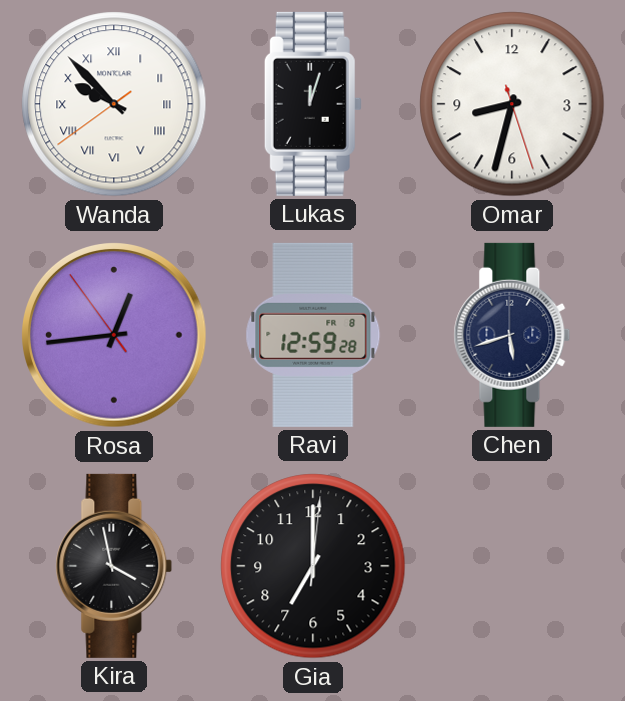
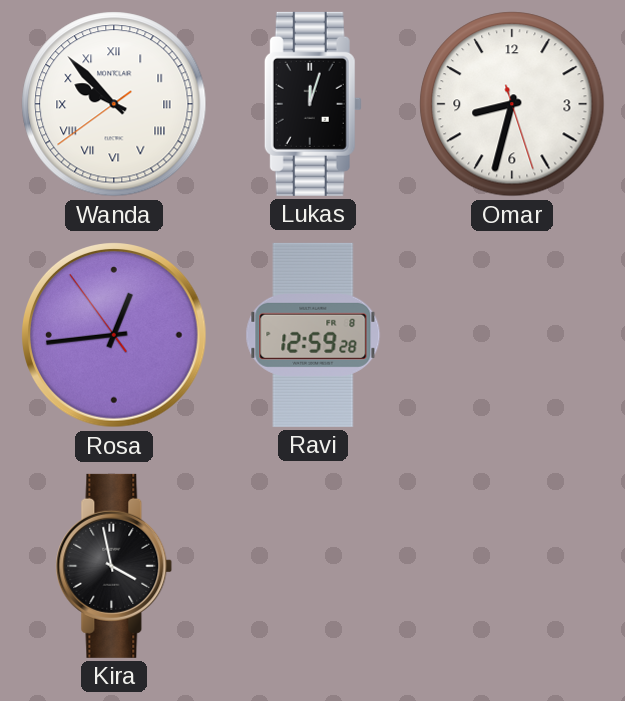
Chen: 5:42 -> none (512, 335)
Gia: 7:00 -> none (313, 566)
